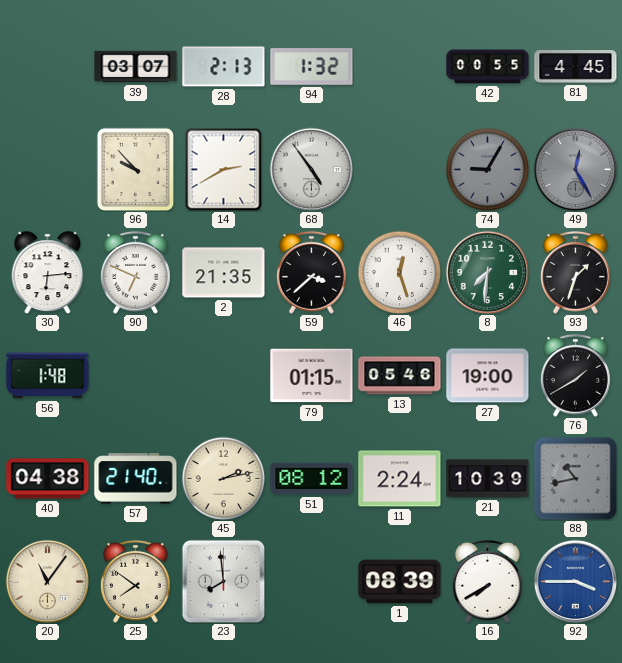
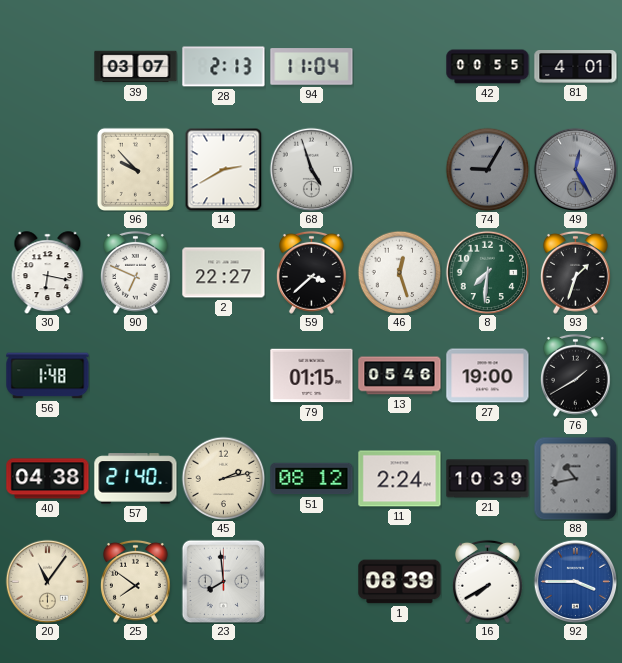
94: 1:32 -> 11:04 (312, 67)
81: 4:45 -> 4:01 (576, 67)
68: 4:54 -> 4:57 (311, 169)
30: 6:14 -> 6:17 (48, 272)
2: 21:35 -> 22:27 (224, 273)
